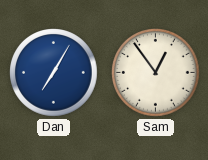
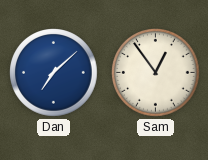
Dan: 7:05 -> 7:08 (54, 73)
